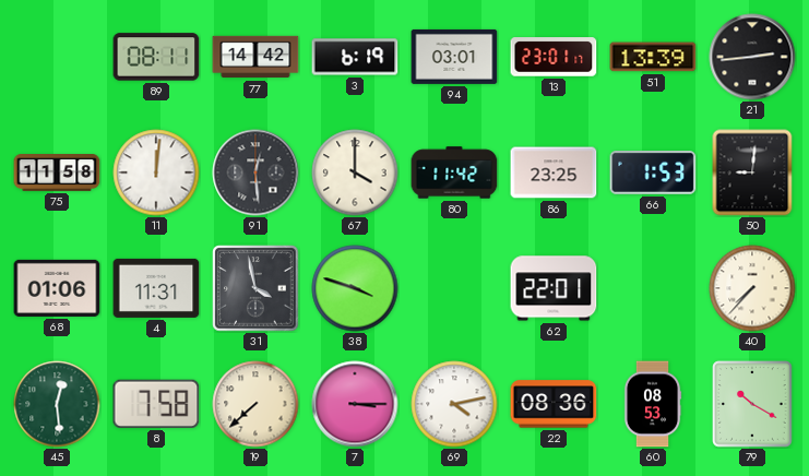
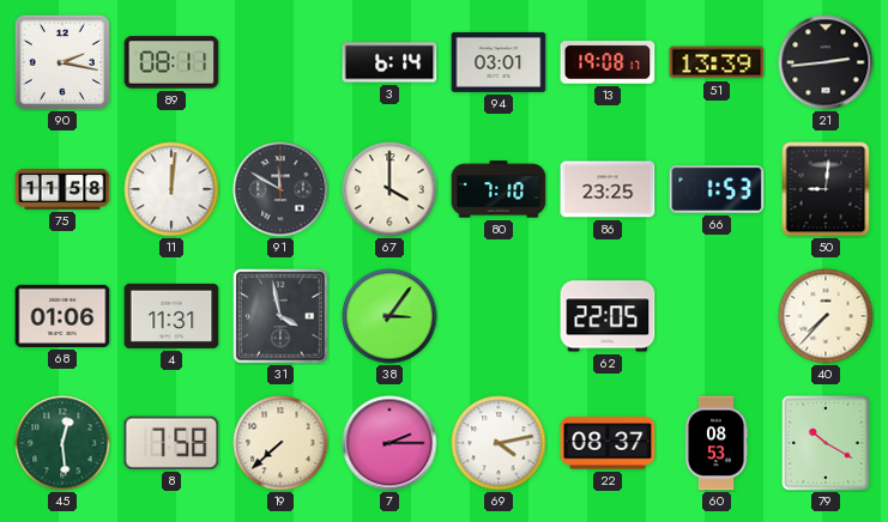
90: none -> 2:17 (61, 61)
77: 14:42 -> none (255, 57)
3: 6:19 -> 6:14 (389, 62)
13: 23:01 -> 19:08 (608, 62)
91: 12:29 -> 11:50 (280, 189)
80: 11:42 -> 7:10 (499, 189)
38: 3:48 -> 3:06 (389, 316)
62: 22:01 -> 22:05 (608, 316)
7: 3:15 -> 2:15 (389, 443)
22: 08:36 -> 08:37 (608, 443)
